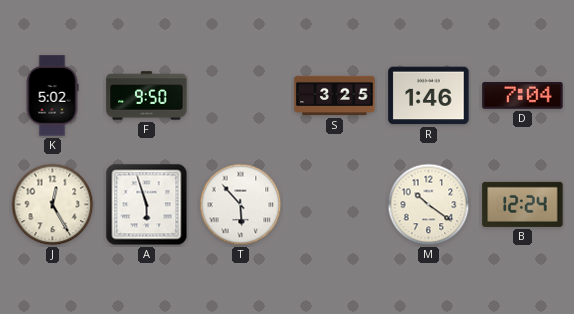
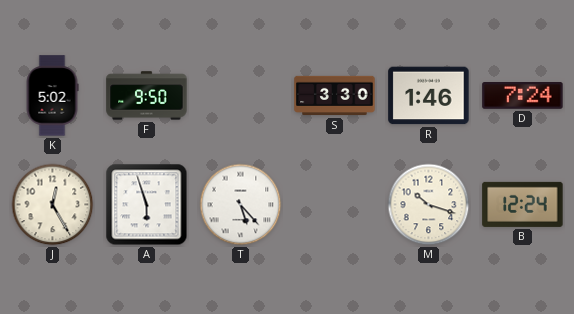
S: 3:25 -> 3:30 (335, 96)
D: 7:04 -> 7:24 (523, 96)
T: 5:53 -> 5:23 (241, 205)
M: 10:21 -> 10:18 (429, 205)
